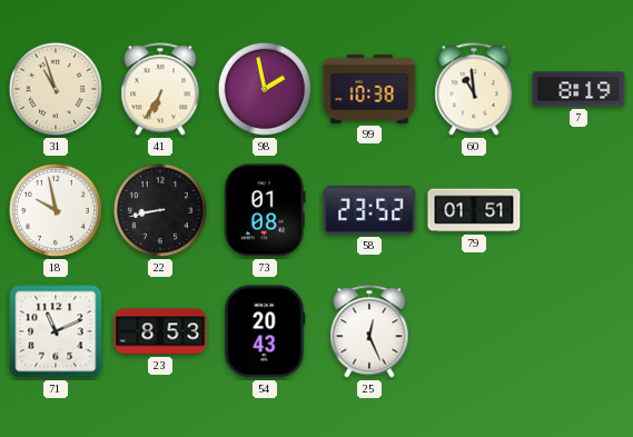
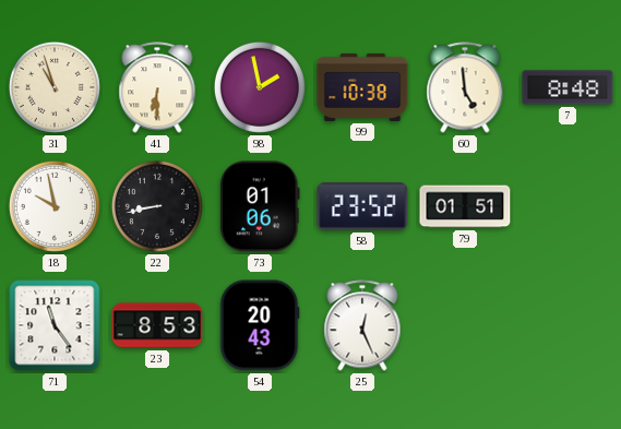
41: 6:35 -> 6:30 (157, 87)
60: 10:59 -> 4:59 (465, 87)
7: 8:19 -> 8:48 (568, 87)
73: 01:08 -> 01:06 (260, 206)
71: 11:11 -> 11:24 (55, 325)
